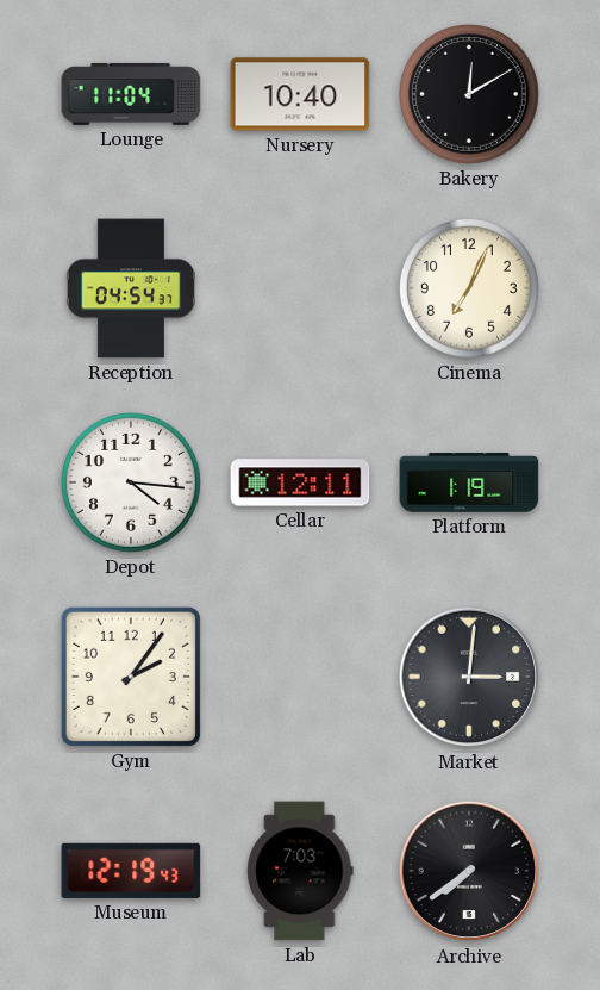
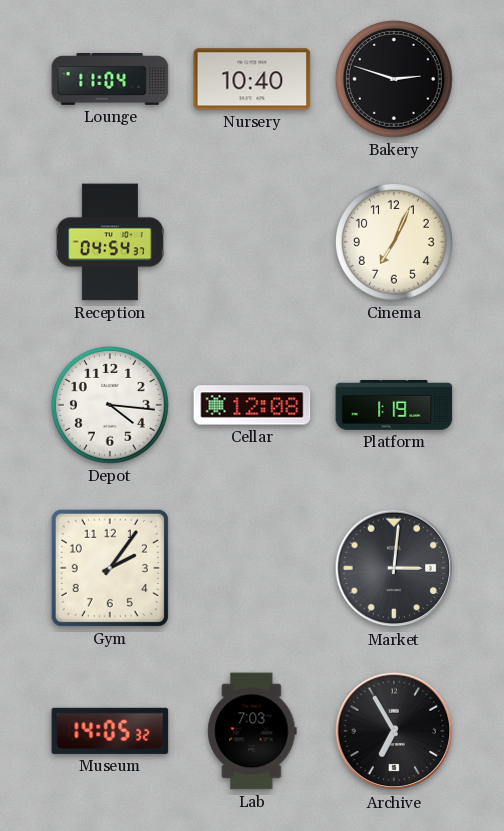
Bakery: 12:10 -> 2:48 (394, 79)
Cellar: 12:11 -> 12:08 (252, 405)
Museum: 12:19 -> 14:05 (110, 731)
Archive: 7:39 -> 6:55 (394, 731)
